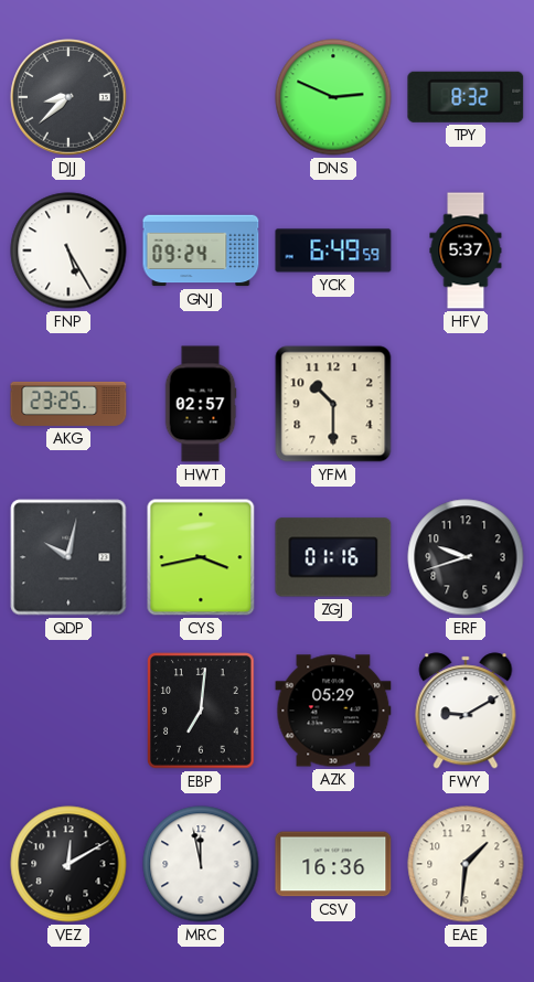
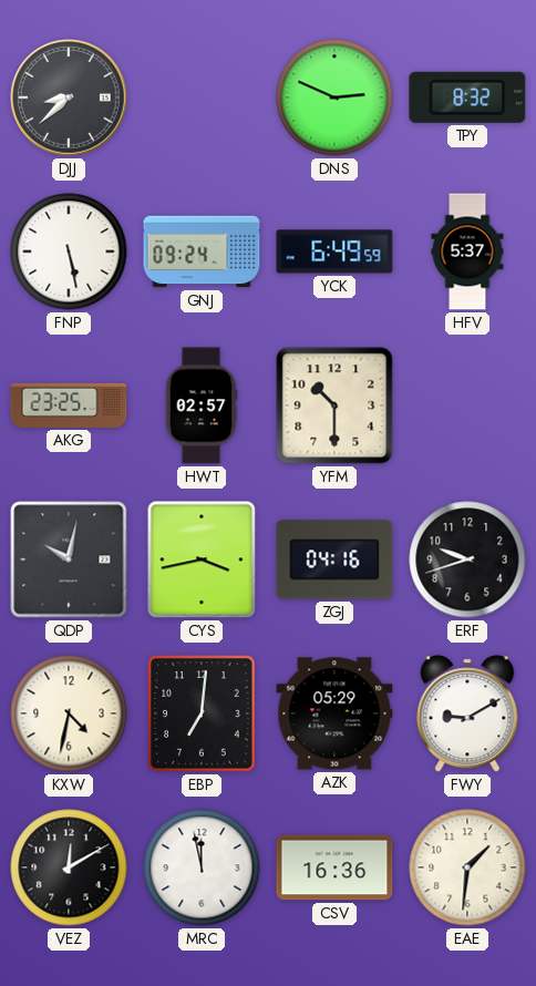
FNP: 5:25 -> 5:28 (69, 251)
ZGJ: 01:16 -> 04:16 (334, 559)
KXW: none -> 4:32 (69, 713)
